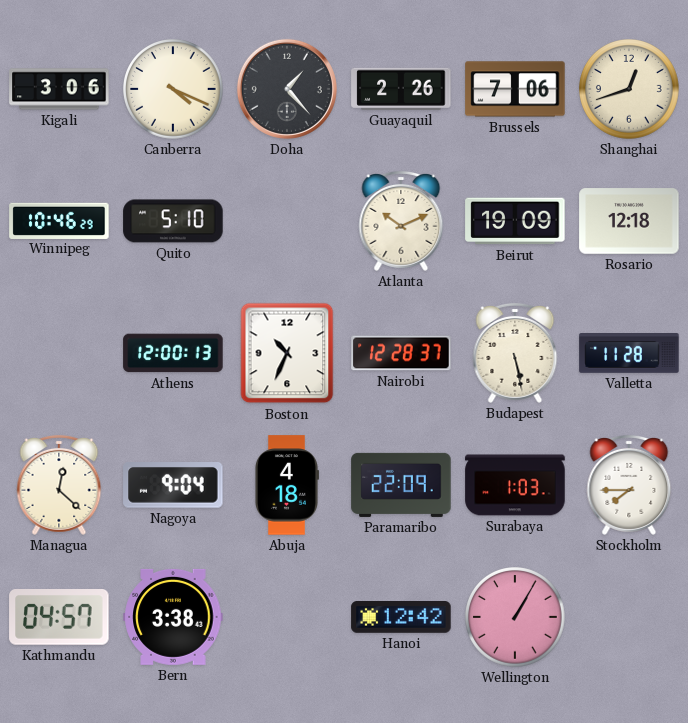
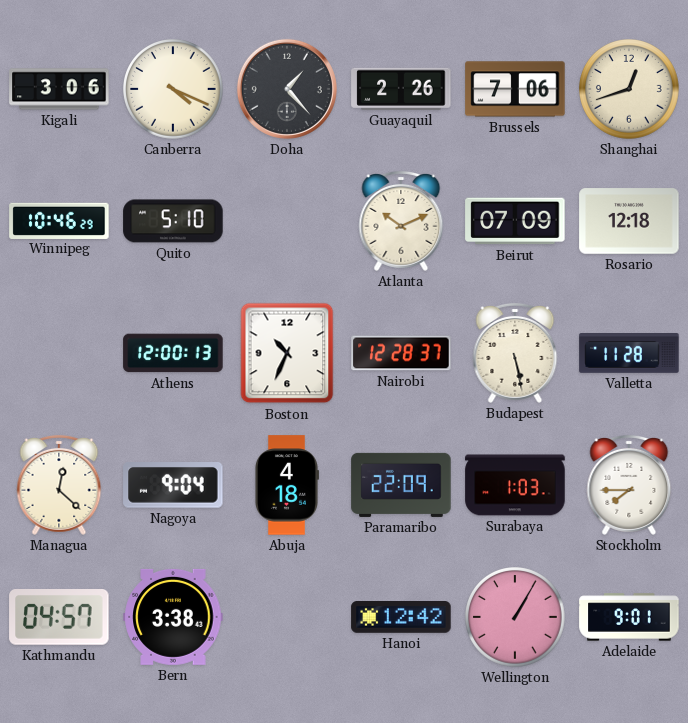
Beirut: 19:09 -> 07:09 (515, 221)
Adelaide: none -> 9:01 (629, 617)
